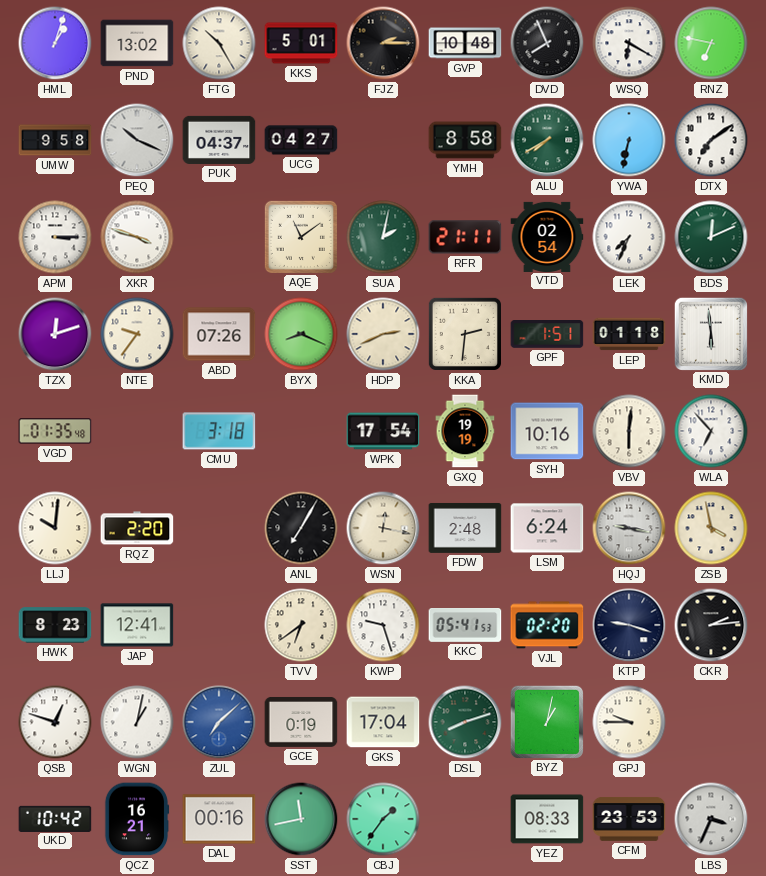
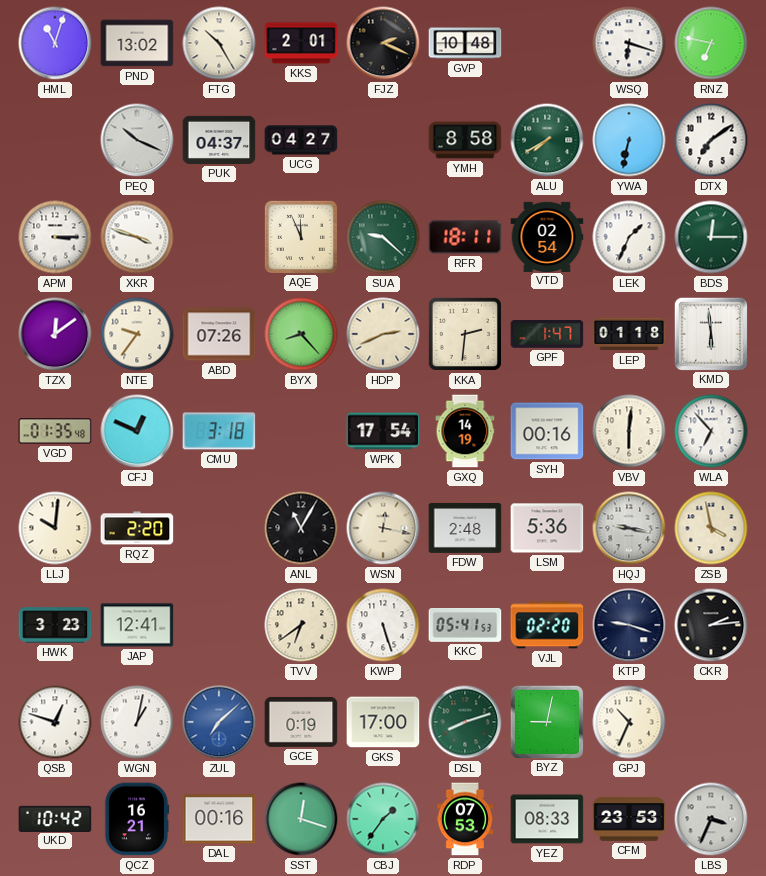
HML: 1:03 -> 11:03 (55, 43)
KKS: 5:01 -> 2:01 (301, 43)
FJZ: 2:15 -> 2:19 (383, 43)
DVD: 7:56 -> none (547, 43)
WSQ: 6:20 -> 6:18 (629, 43)
UMW: 9:58 -> none (55, 140)
AQE: 11:09 -> 11:56 (301, 237)
SUA: 2:02 -> 9:22 (383, 237)
RFR: 21:11 -> 18:11 (465, 237)
LEK: 7:34 -> 1:34 (629, 237)
BDS: 12:11 -> 12:15 (711, 237)
TZX: 12:12 -> 12:09 (55, 334)
BYX: 8:19 -> 8:23 (301, 334)
GPF: 1:51 -> 1:47 (547, 335)
CFJ: none -> 12:49 (137, 431)
GXQ: 19:19 -> 14:19 (465, 431)
SYH: 10:16 -> 00:16 (547, 431)
ANL: 7:05 -> 11:05 (301, 528)
LSM: 6:24 -> 5:36 (547, 528)
HWK: 8:23 -> 3:23 (55, 625)
KWP: 9:27 -> 5:27 (383, 625)
GKS: 17:04 -> 17:00 (383, 722)
BYZ: 1:02 -> 9:02 (546, 721)
GPJ: 9:45 -> 10:34 (629, 722)
SST: 11:43 -> 12:18 (301, 819)
RDP: none -> 07:53 (464, 819)
